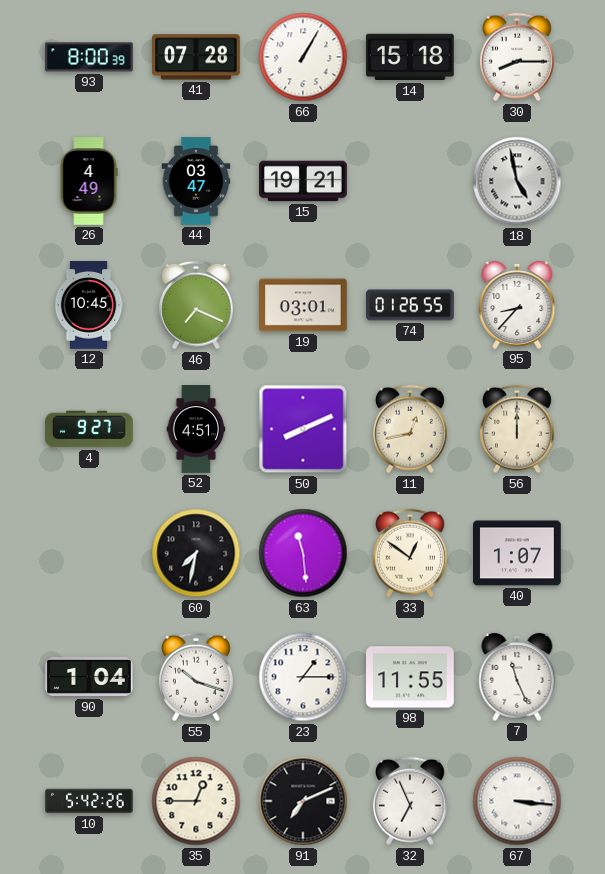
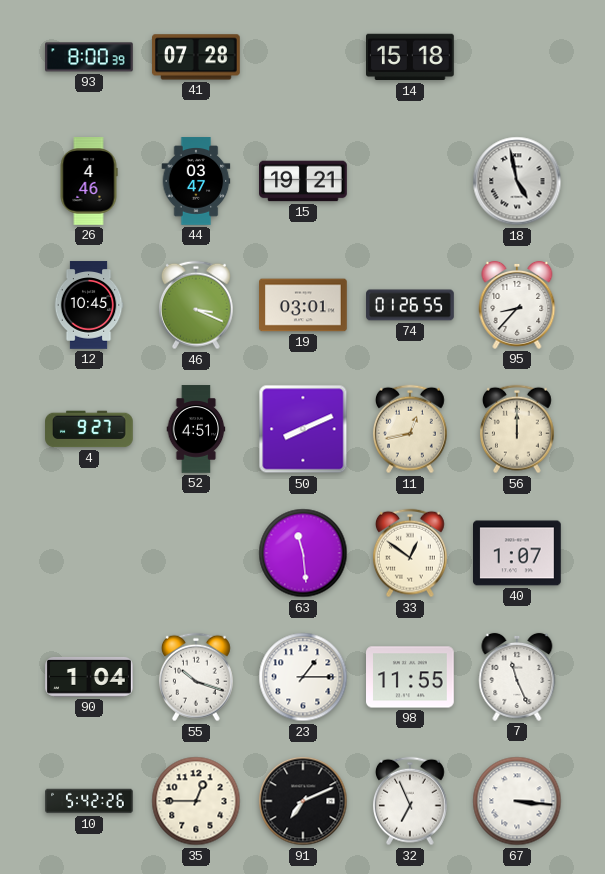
66: 1:05 -> none (303, 57)
30: 8:15 -> none (517, 57)
26: 4:49 -> 4:46 (89, 181)
46: 7:19 -> 3:19 (196, 305)
60: 7:32 -> none (196, 553)
